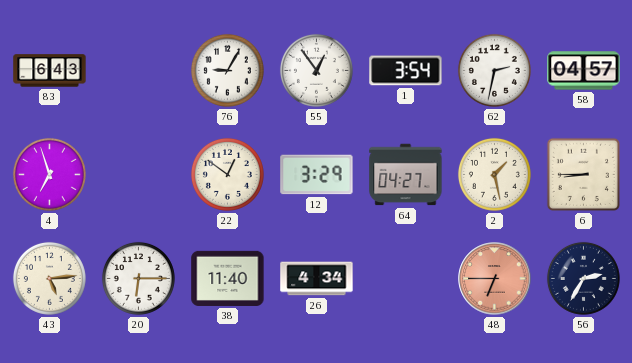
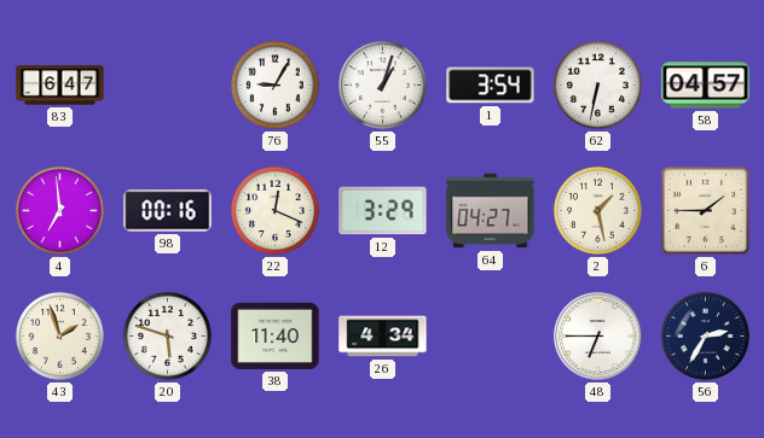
83: 6:43 -> 6:47 (60, 86)
55: 12:54 -> 1:03 (382, 84)
62: 2:32 -> 6:32 (597, 84)
4: 6:57 -> 6:59 (59, 210)
98: none -> 00:16 (168, 211)
22: 12:51 -> 12:19 (274, 210)
6: 8:45 -> 1:45 (705, 210)
43: 5:14 -> 1:57 (59, 335)
20: 6:15 -> 5:48 (167, 335)
48 dial: salmon -> white (598, 337)
